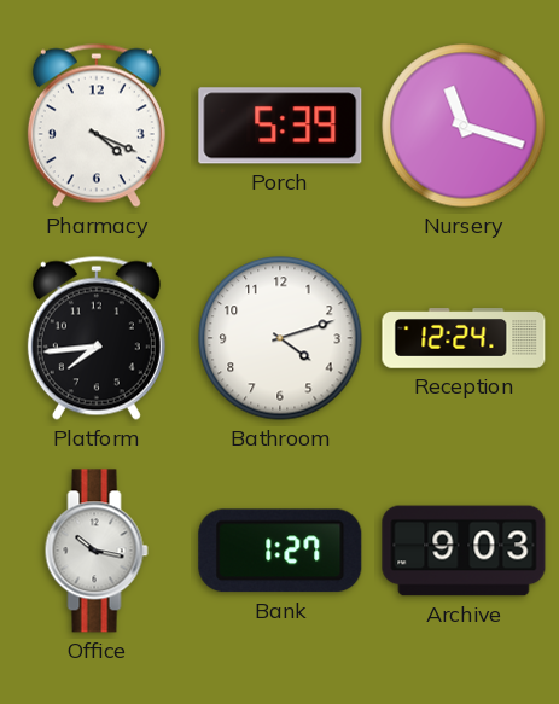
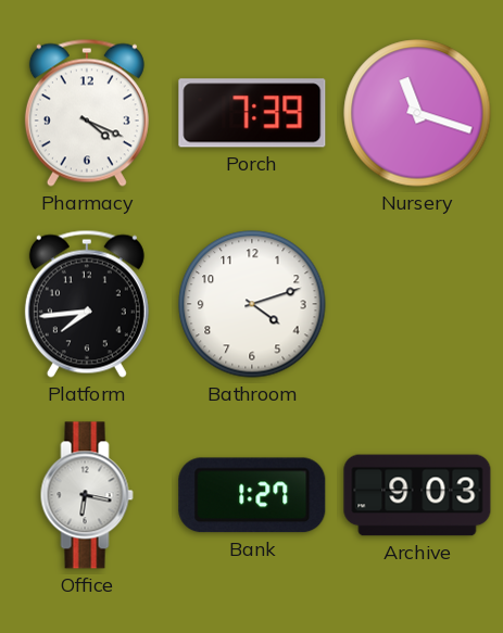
Porch: 5:39 -> 7:39 (252, 113)
Reception: 12:24 -> none (464, 338)
Office: 10:17 -> 6:17 (87, 495)
